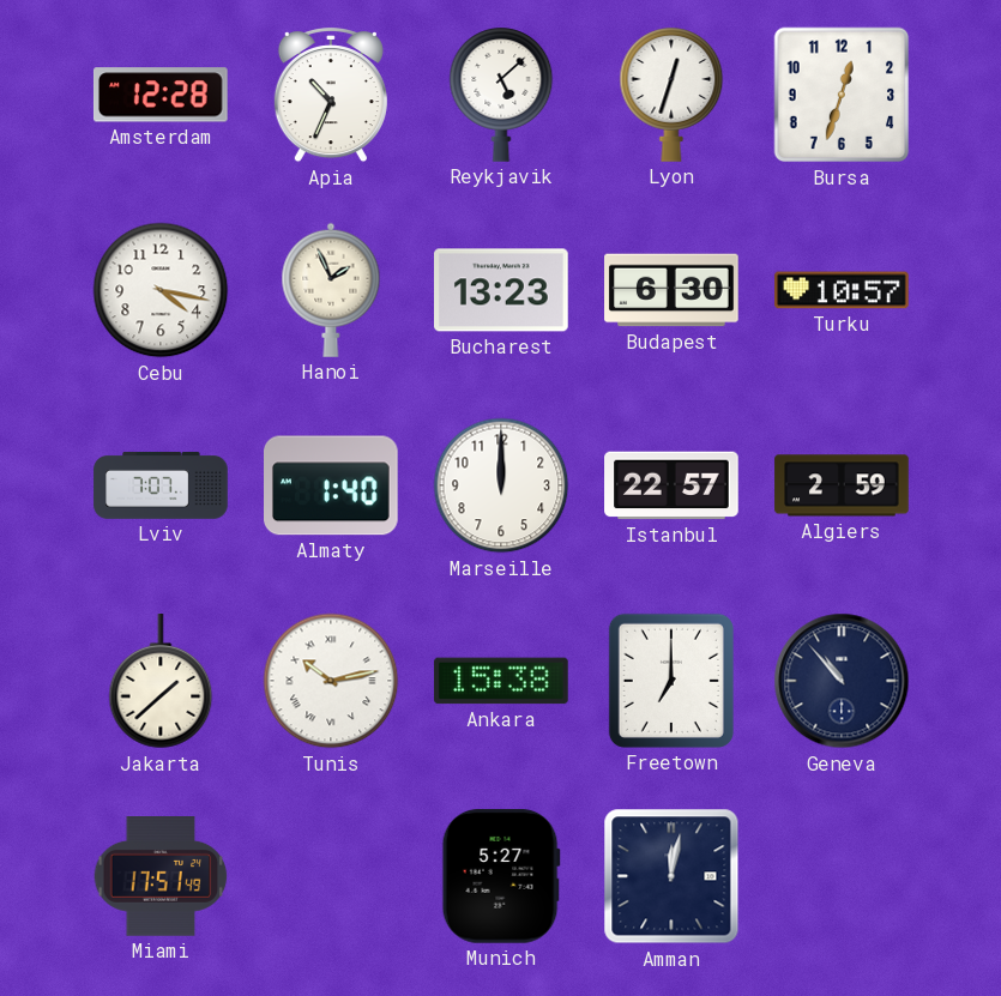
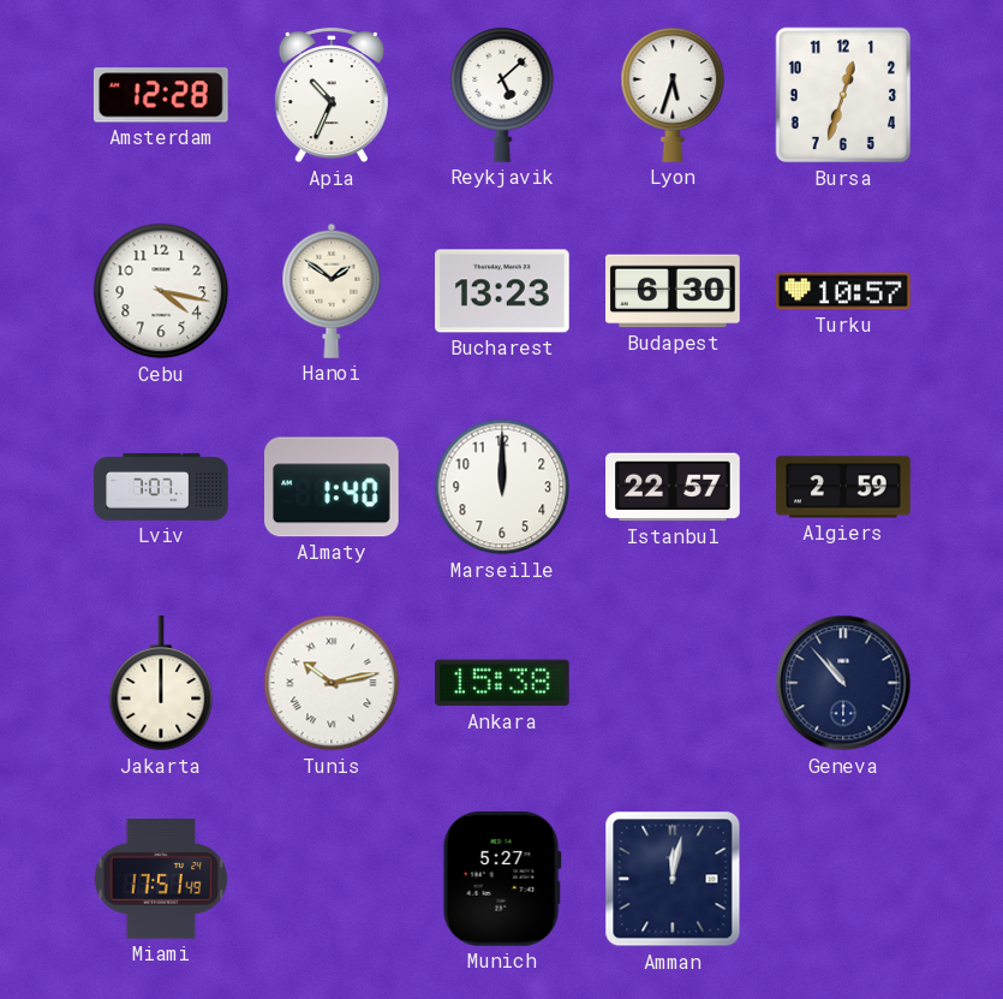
Lyon: 12:33 -> 5:33 (673, 95)
Hanoi: 1:56 -> 1:51 (332, 291)
Jakarta: 1:38 -> 12:00 (161, 684)
Freetown: 7:00 -> none (671, 681)
